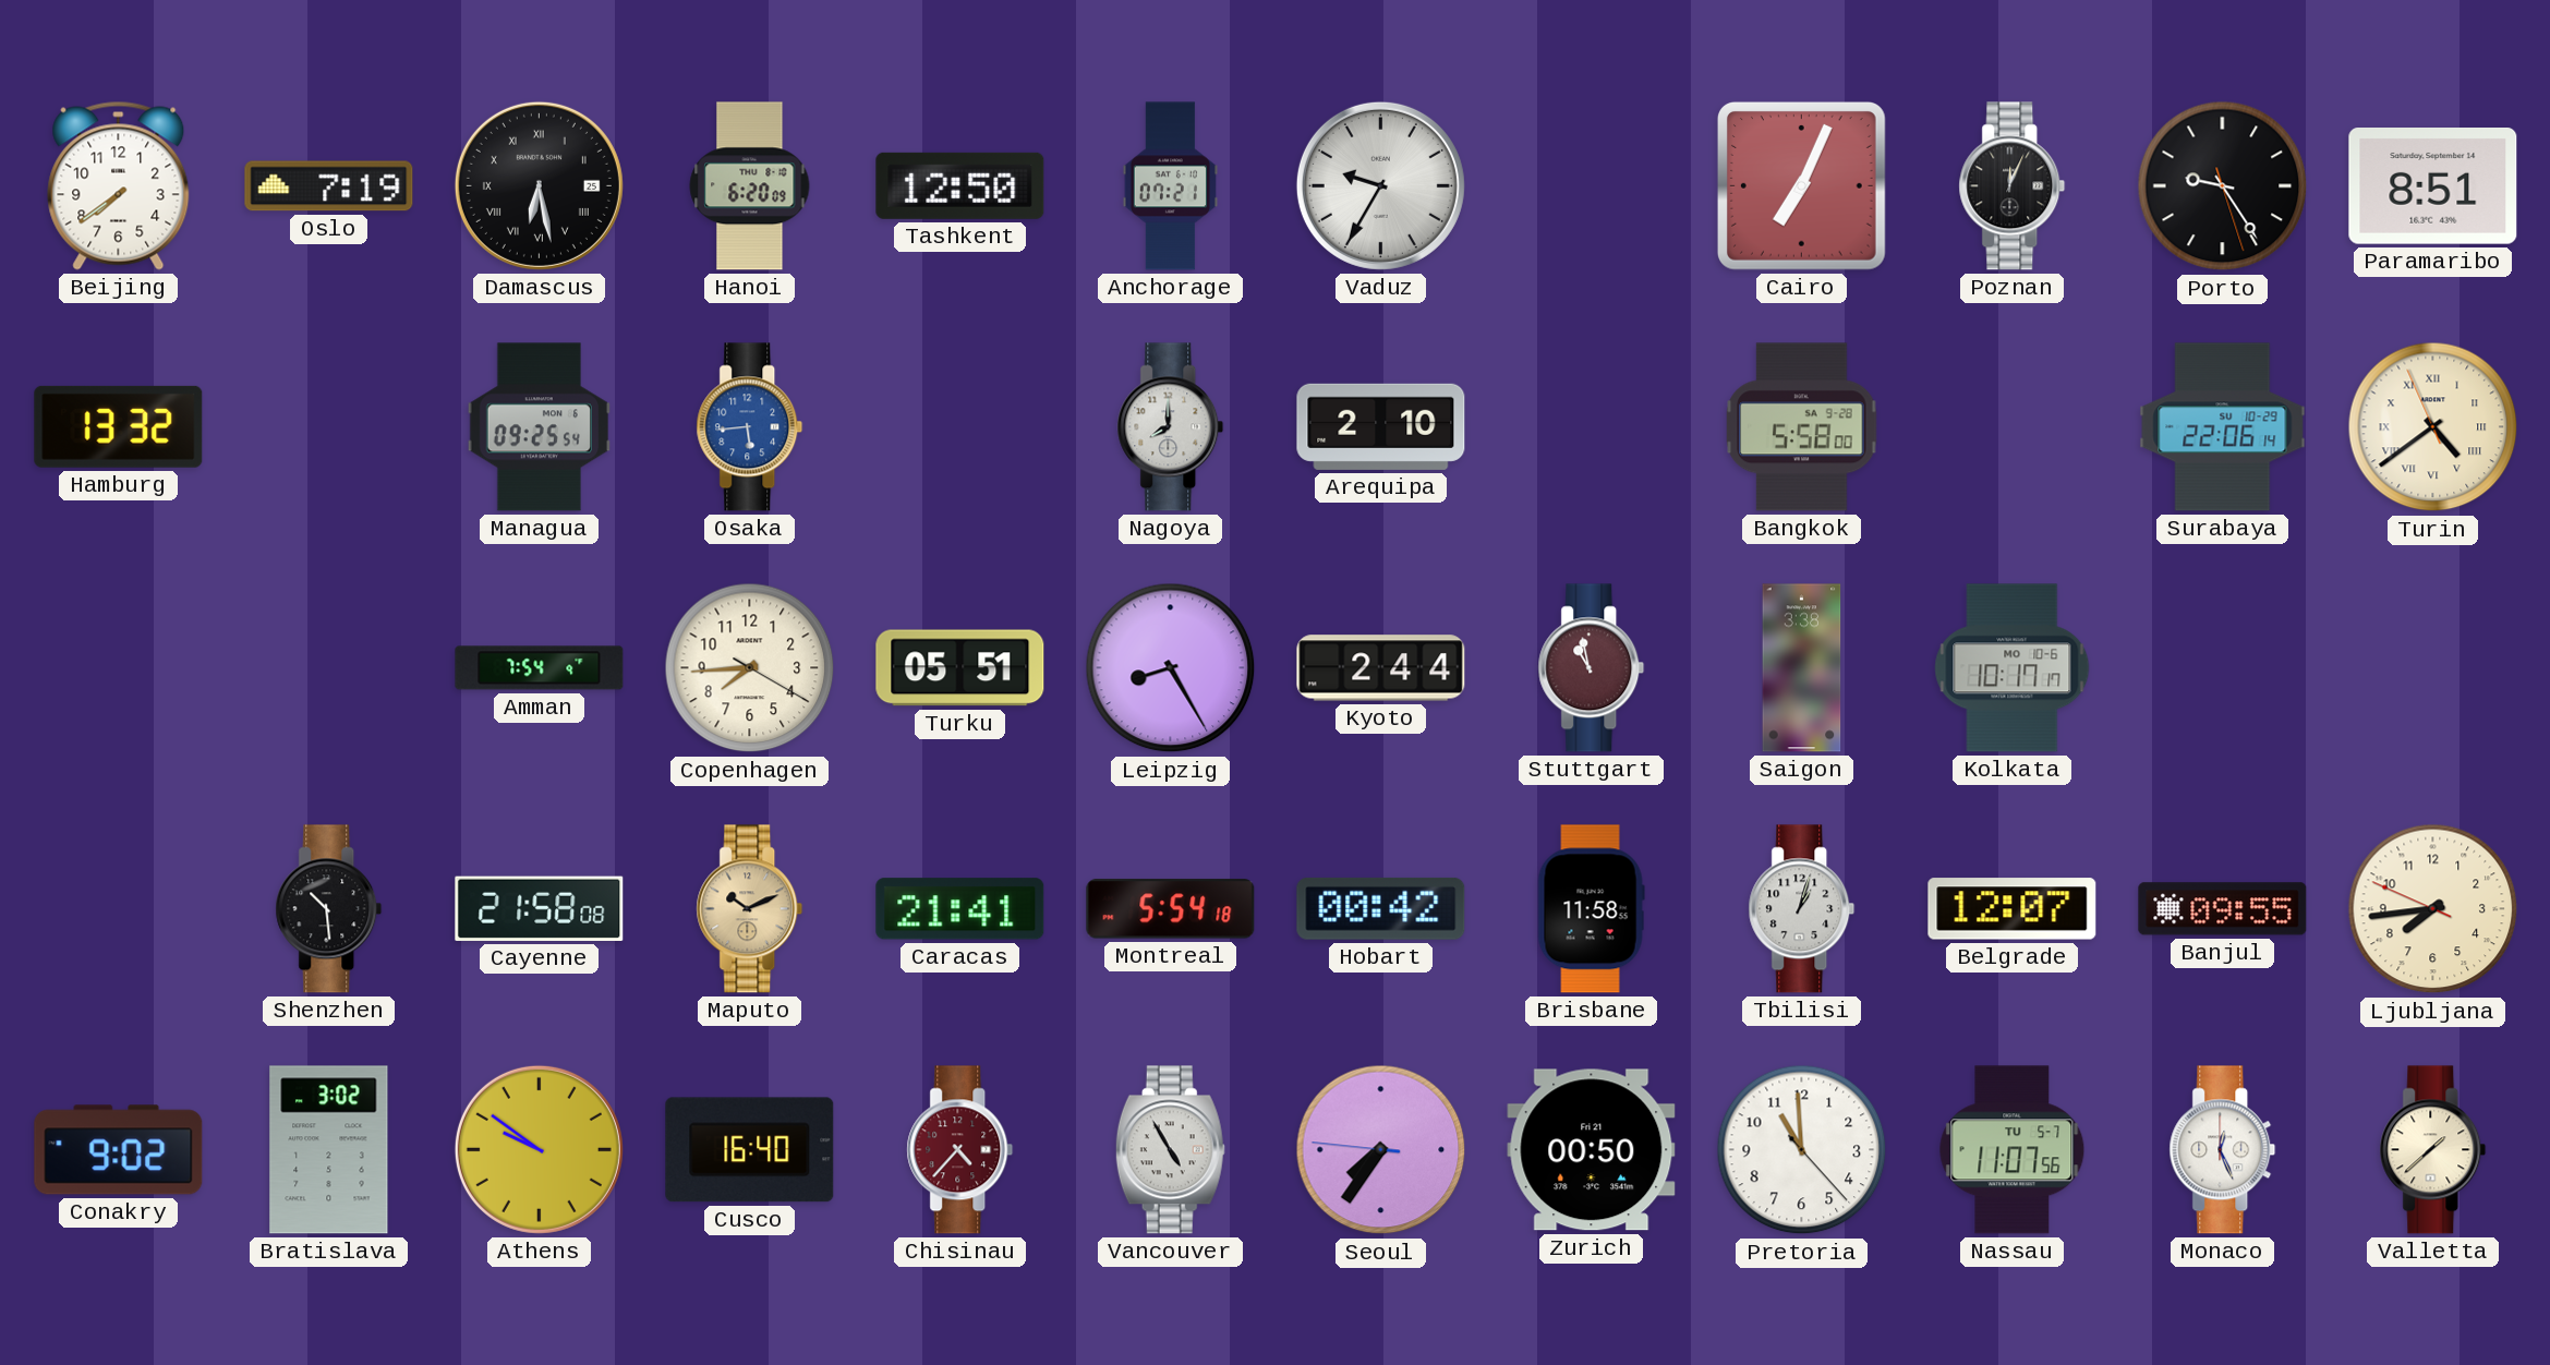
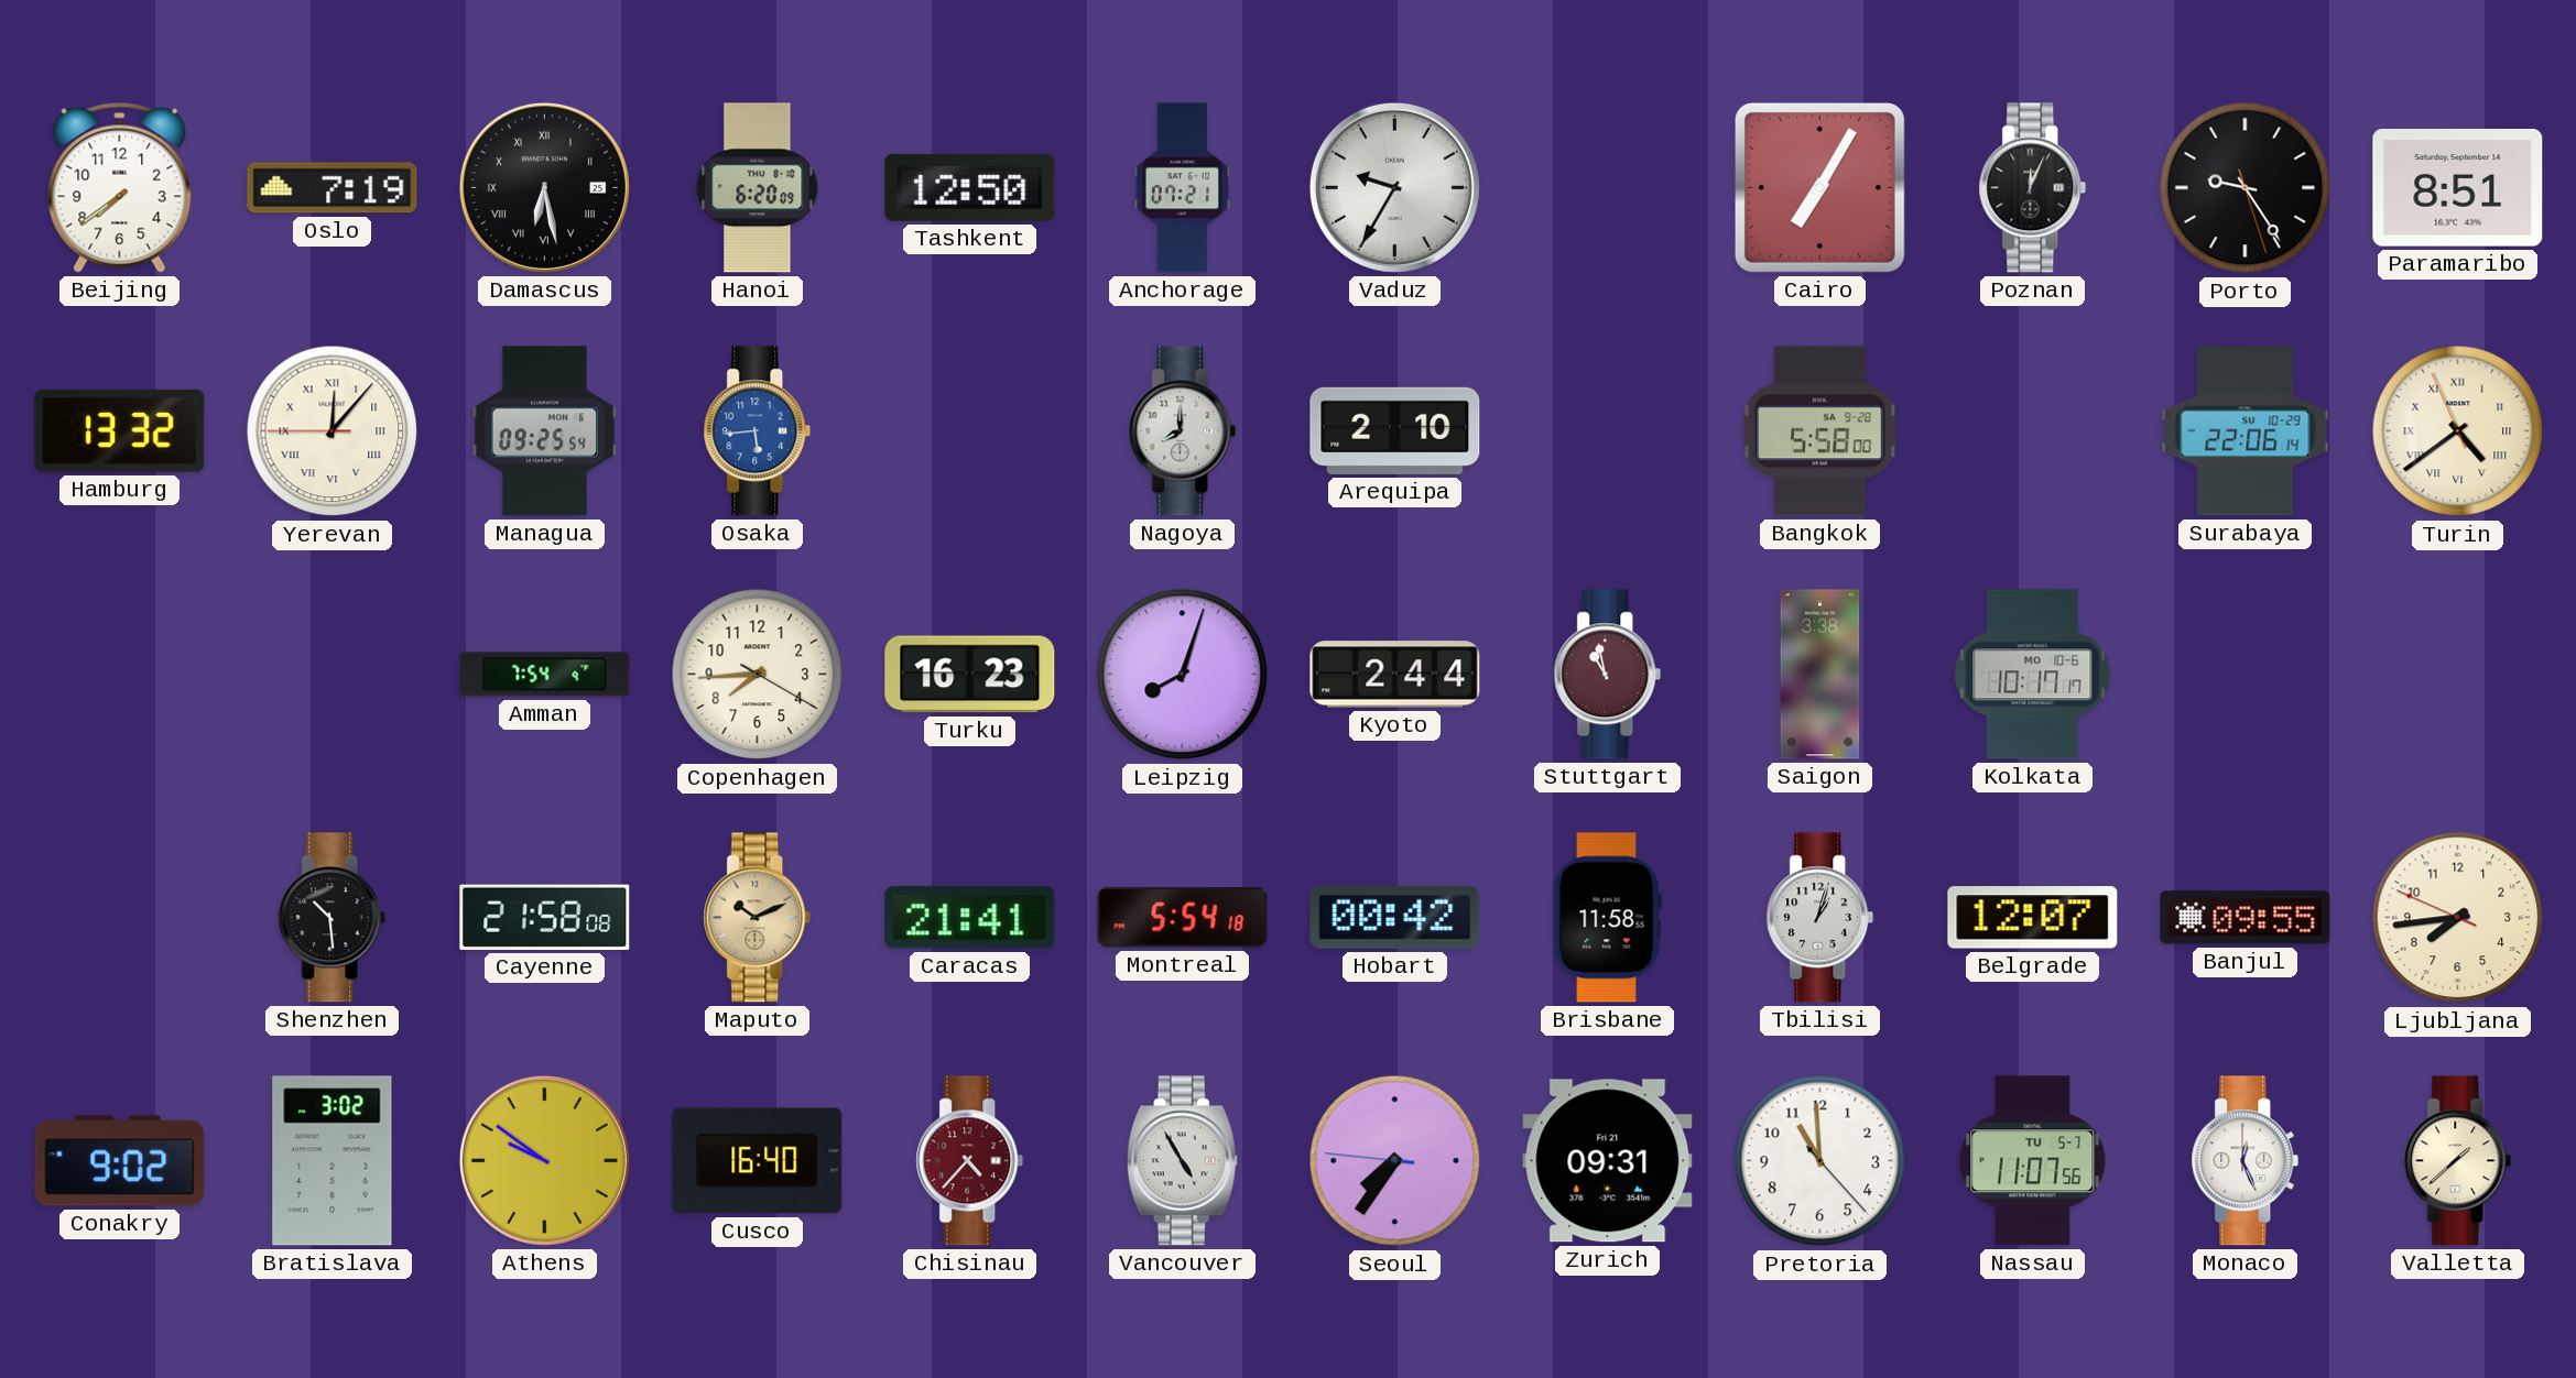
Cairo: 7:04 -> 7:05 (1819, 187)
Yerevan: none -> 12:06 (333, 431)
Turku: 05:51 -> 16:23 (970, 675)
Leipzig: 8:25 -> 8:03 (1183, 675)
Zurich: 00:50 -> 09:31 (1608, 1161)
